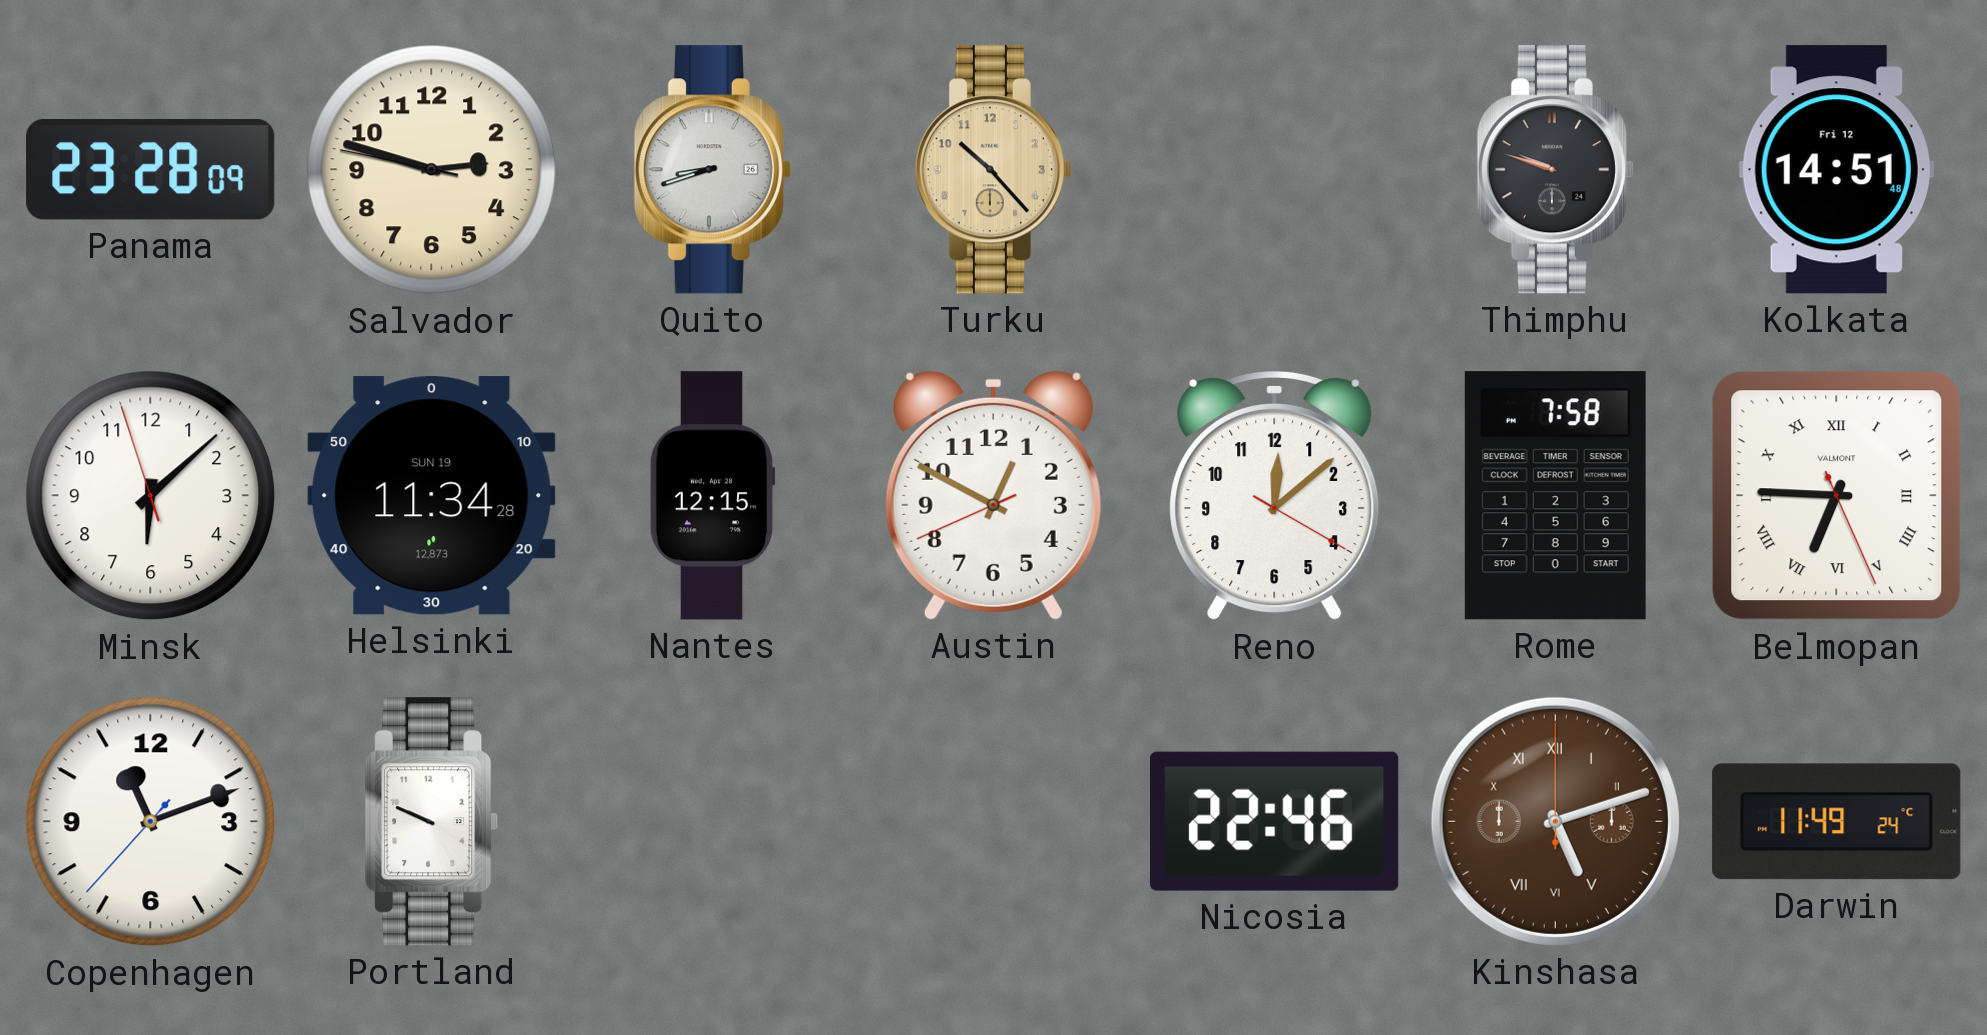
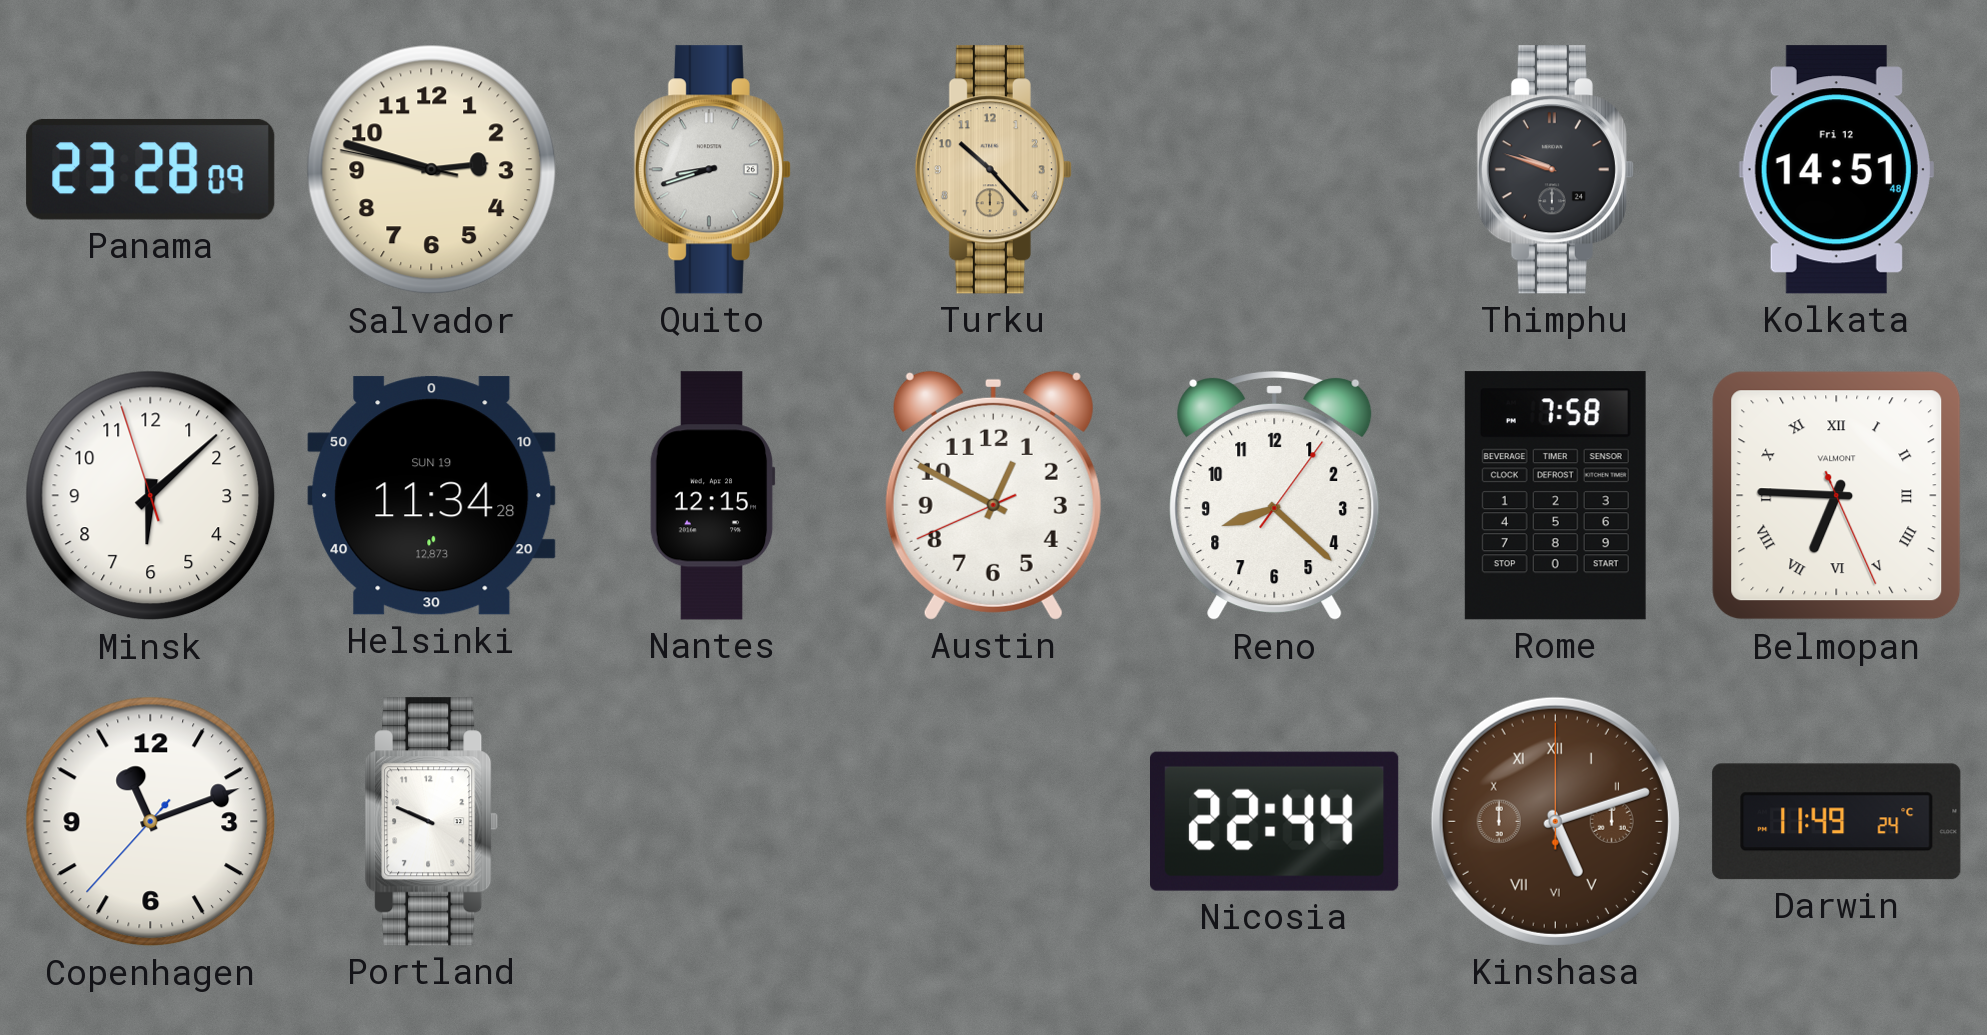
Reno: 12:08 -> 8:22 (1275, 496)
Nicosia: 22:46 -> 22:44 (1275, 821)
